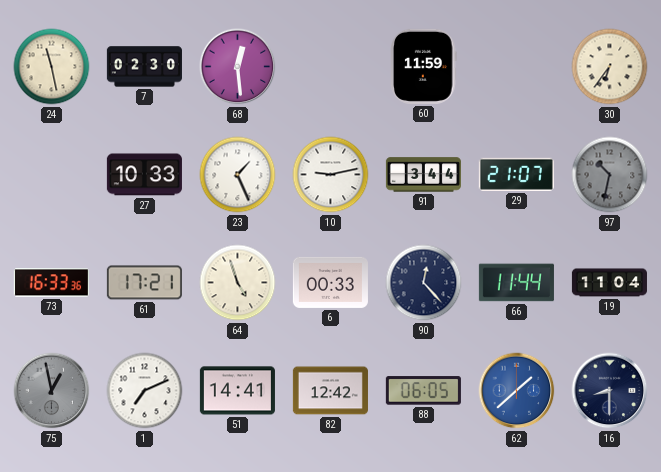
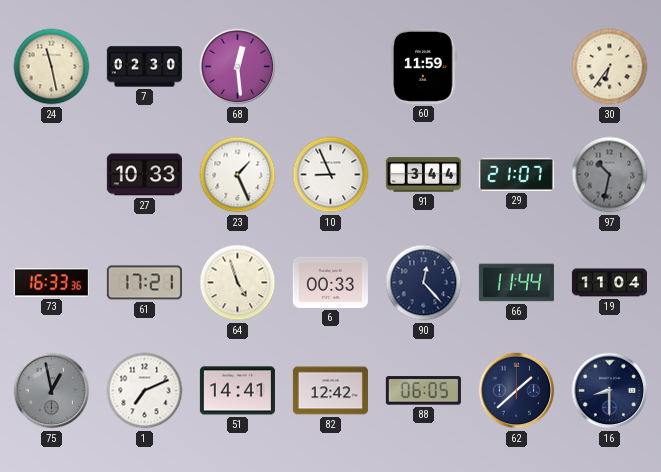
10: 9:13 -> 8:56 (331, 175)
62 dial: blue -> navy (517, 391)
